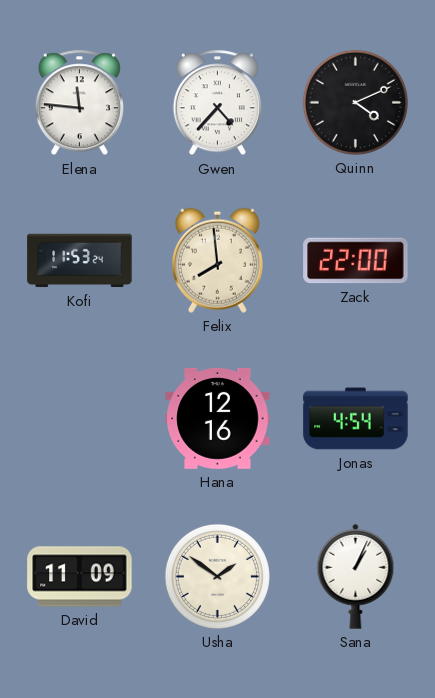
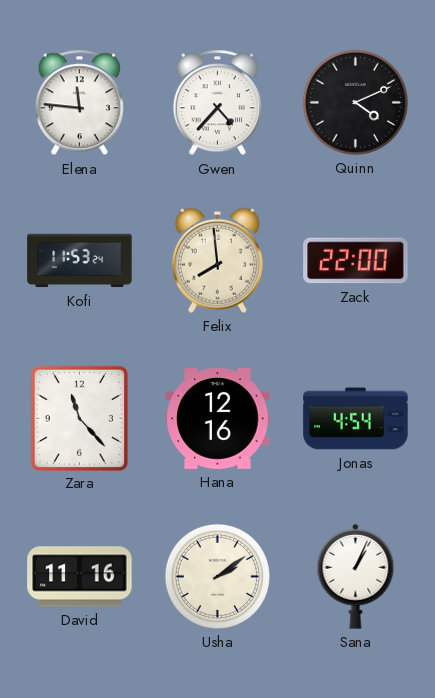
Zara: none -> 11:23 (79, 418)
David: 11:09 -> 11:16 (80, 577)
Usha: 1:51 -> 2:09 (217, 576)
